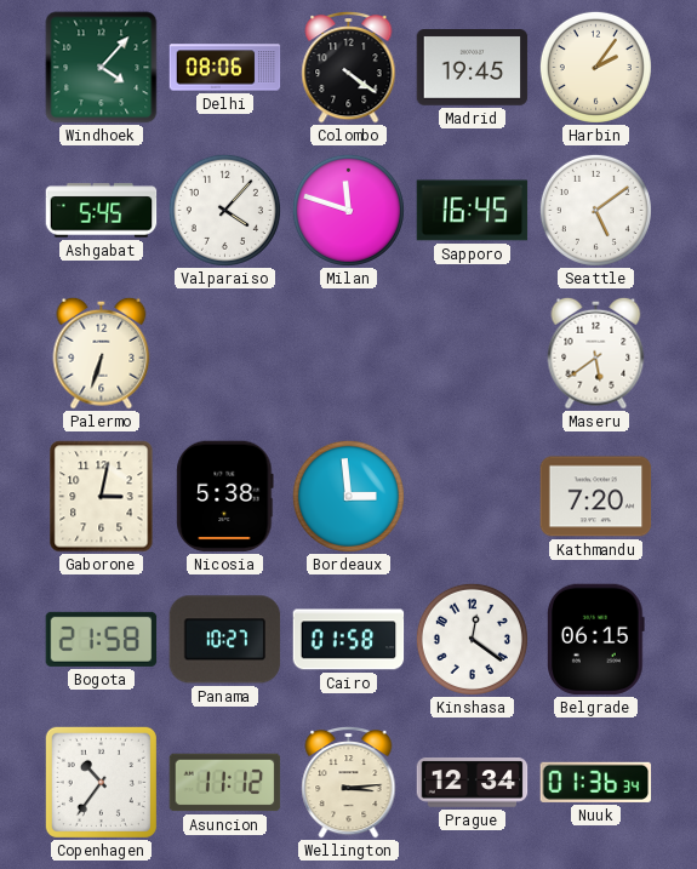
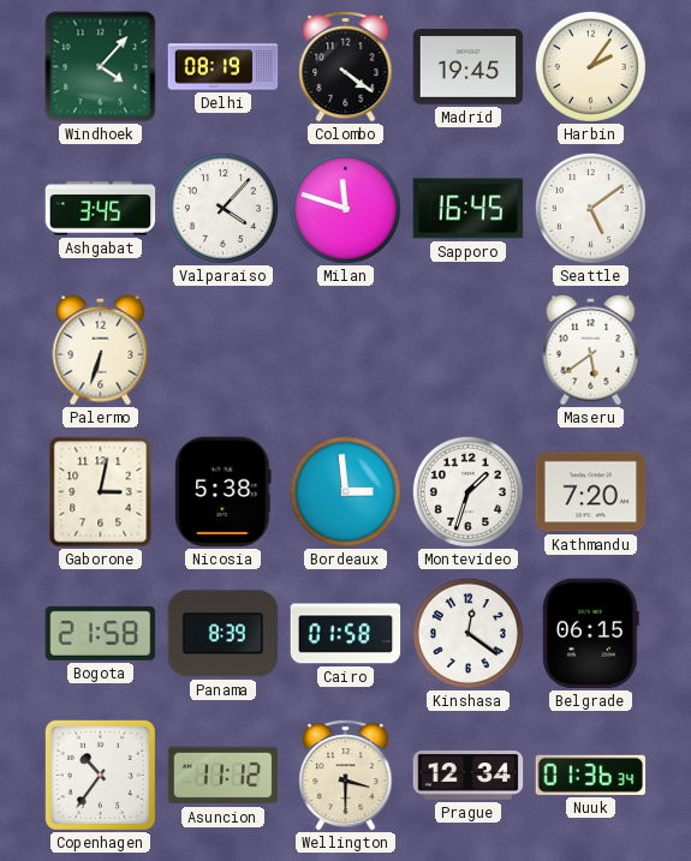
Delhi: 08:06 -> 08:19 (224, 67)
Ashgabat: 5:45 -> 3:45 (101, 209)
Montevideo: none -> 1:33 (467, 491)
Panama: 10:27 -> 8:39 (224, 634)
Wellington: 3:14 -> 3:30 (346, 775)
